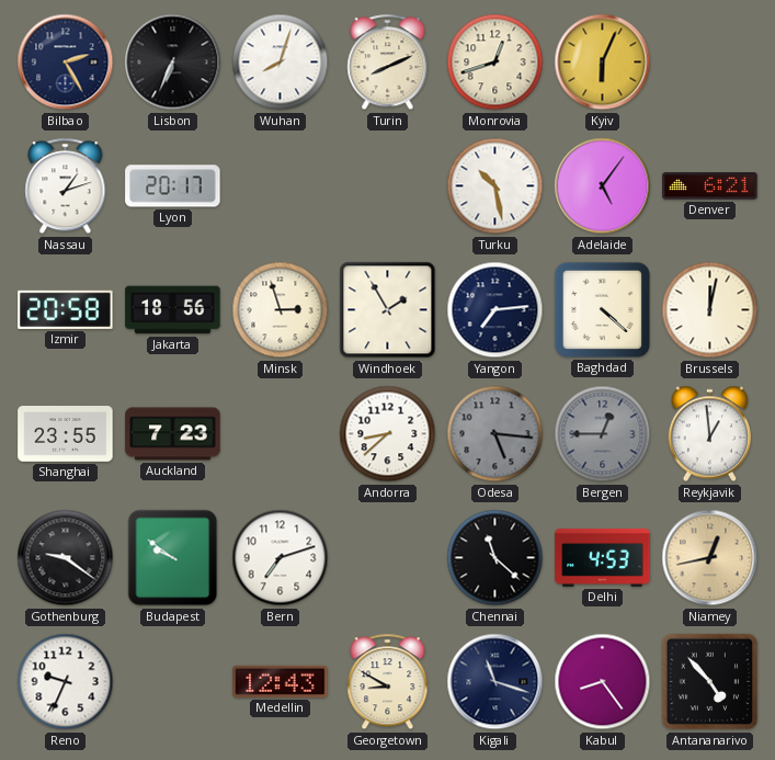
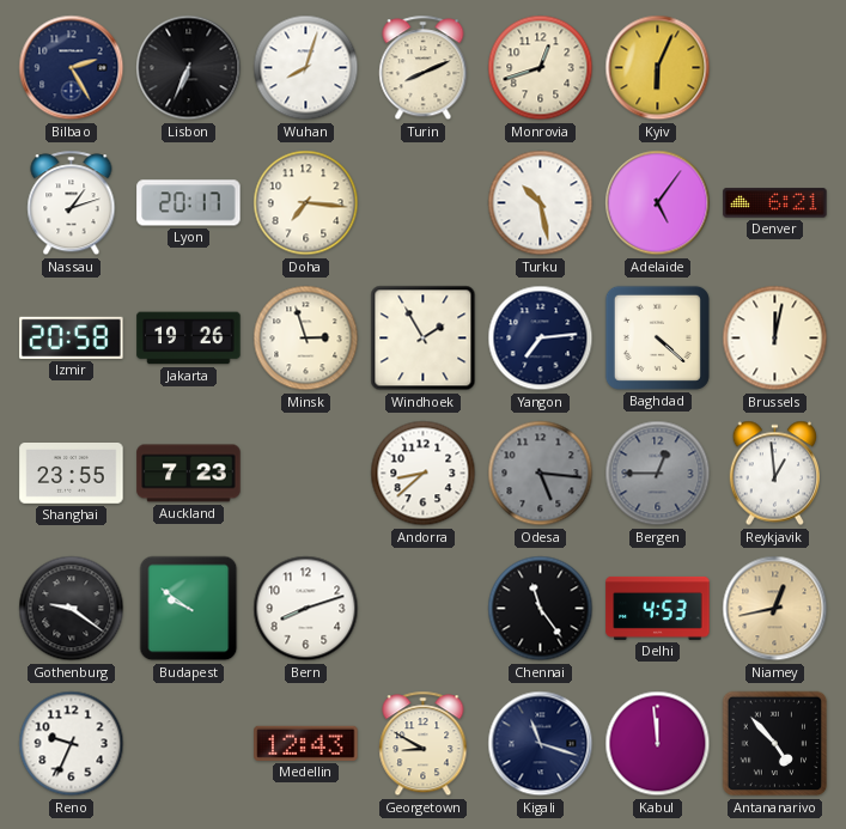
Doha: none -> 7:16 (306, 203)
Jakarta: 18:56 -> 19:26 (189, 339)
Bern: 7:12 -> 8:12 (306, 609)
Chennai: 11:22 -> 11:24 (541, 609)
Kabul: 8:24 -> 11:59 (658, 744)
